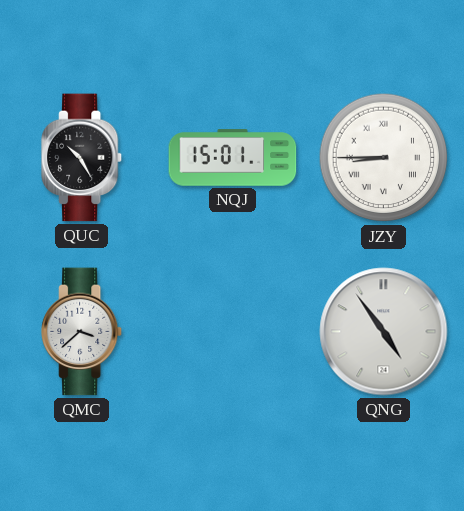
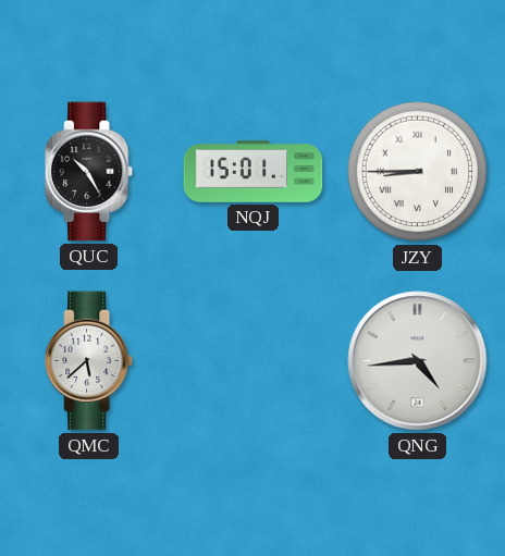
QMC: 3:38 -> 5:38 (89, 361)
QNG: 4:54 -> 4:44 (418, 361)
